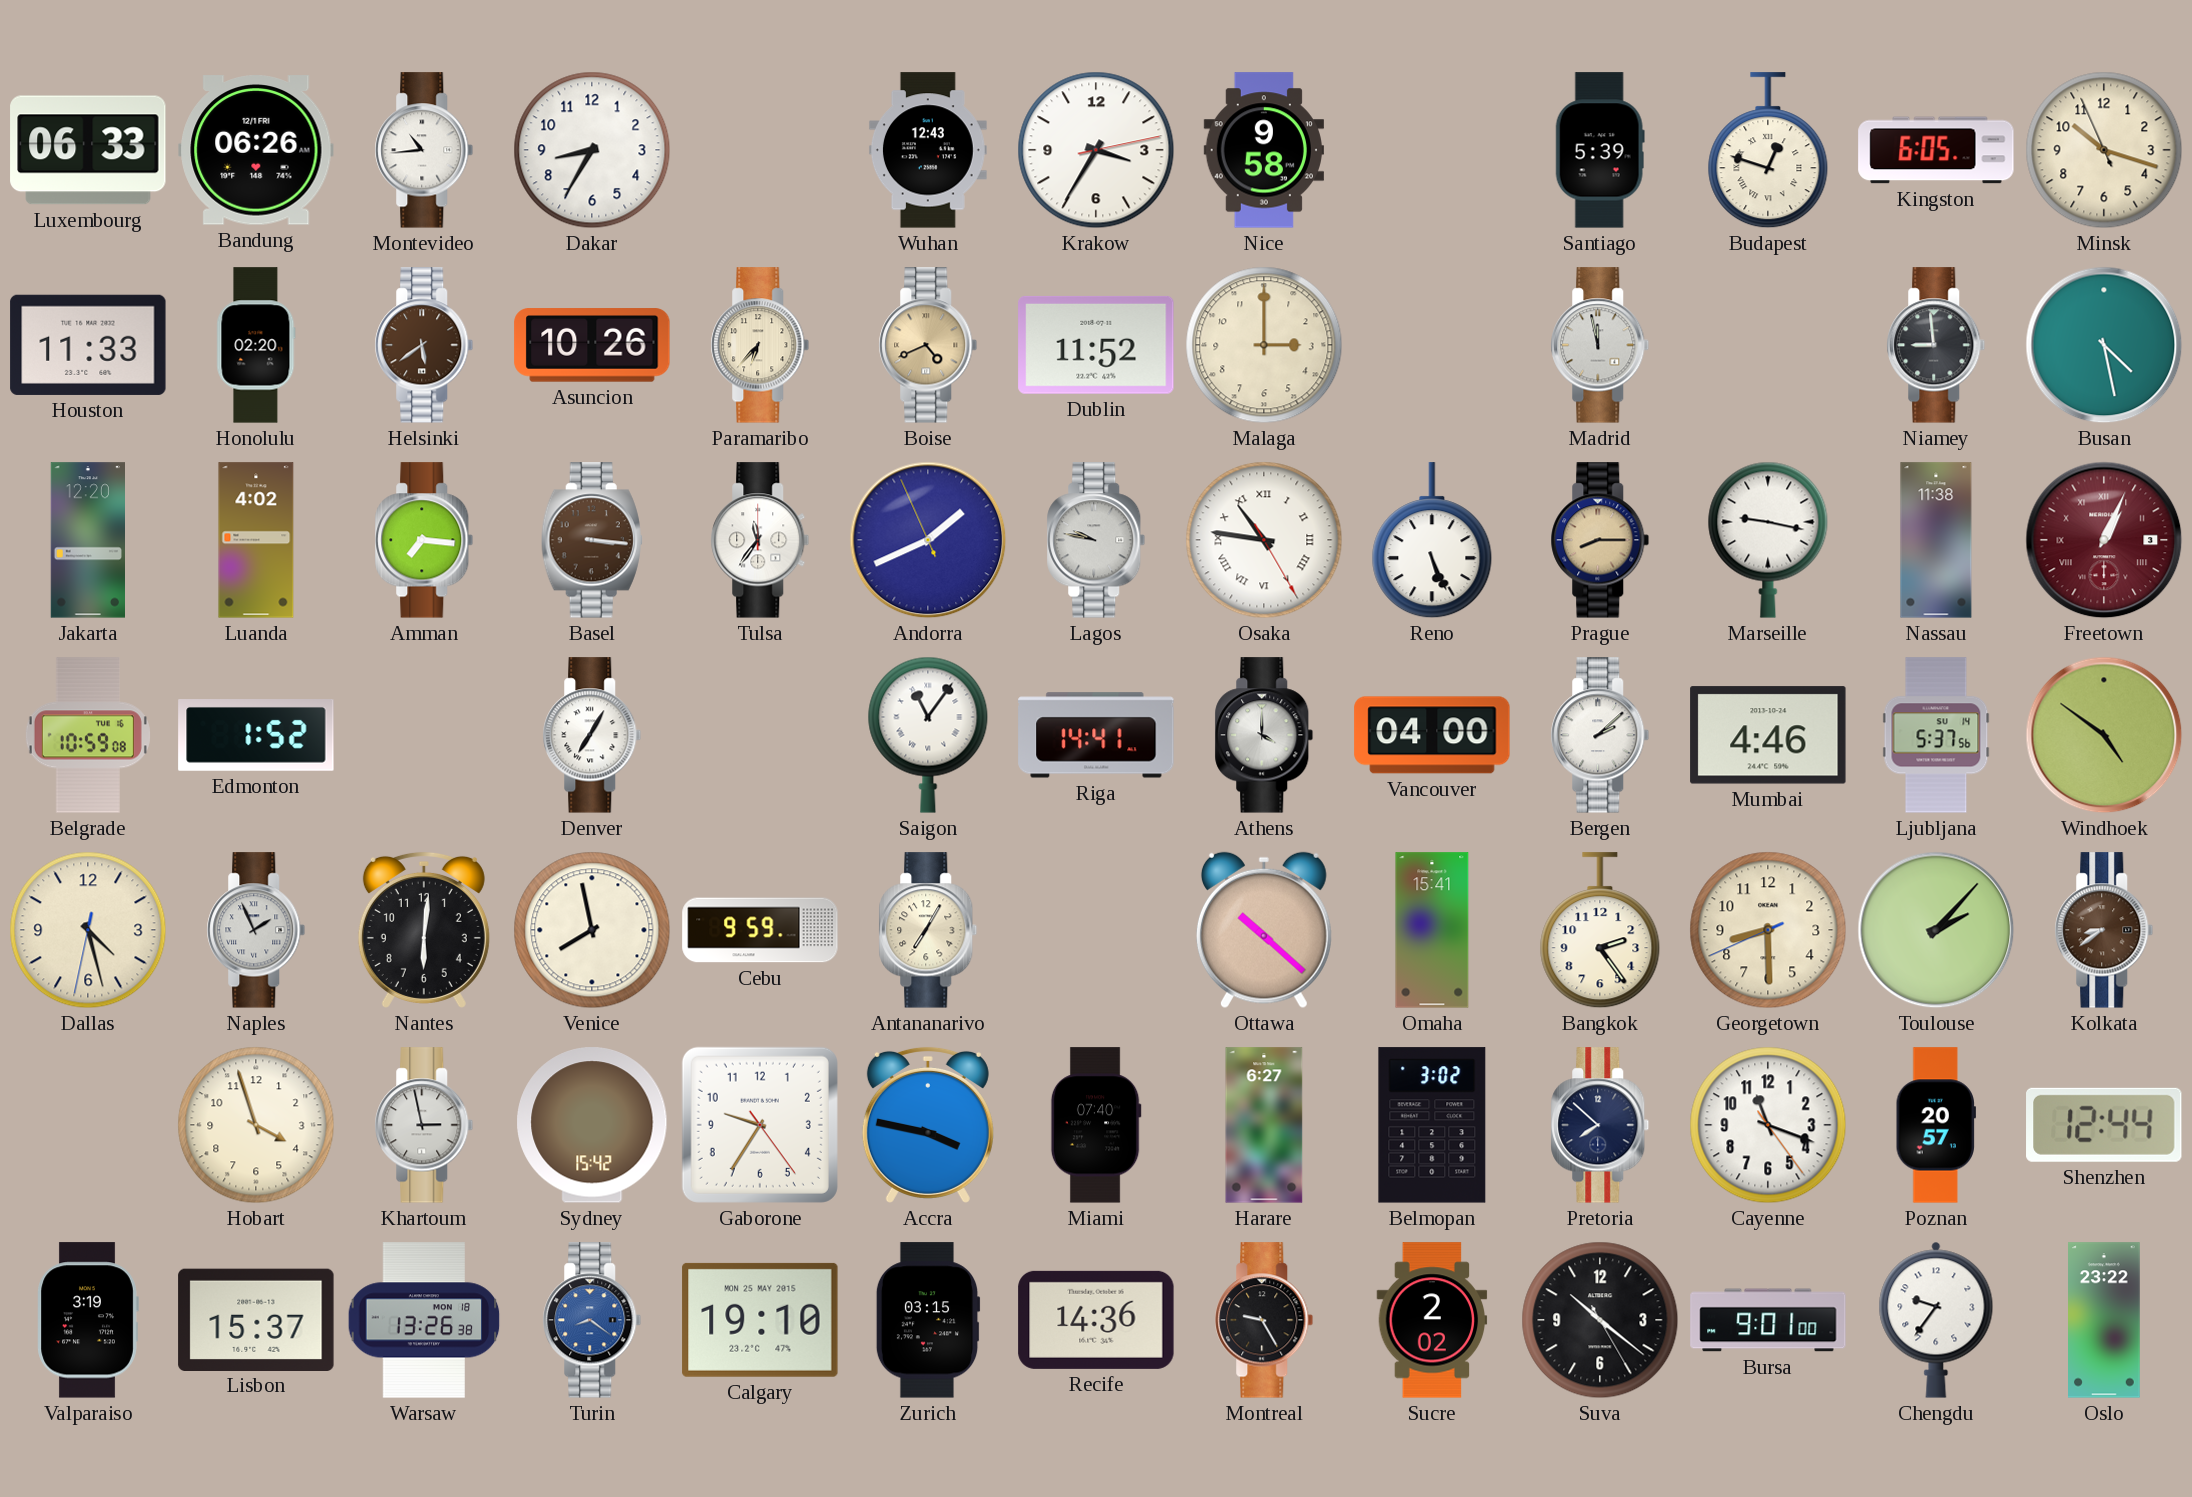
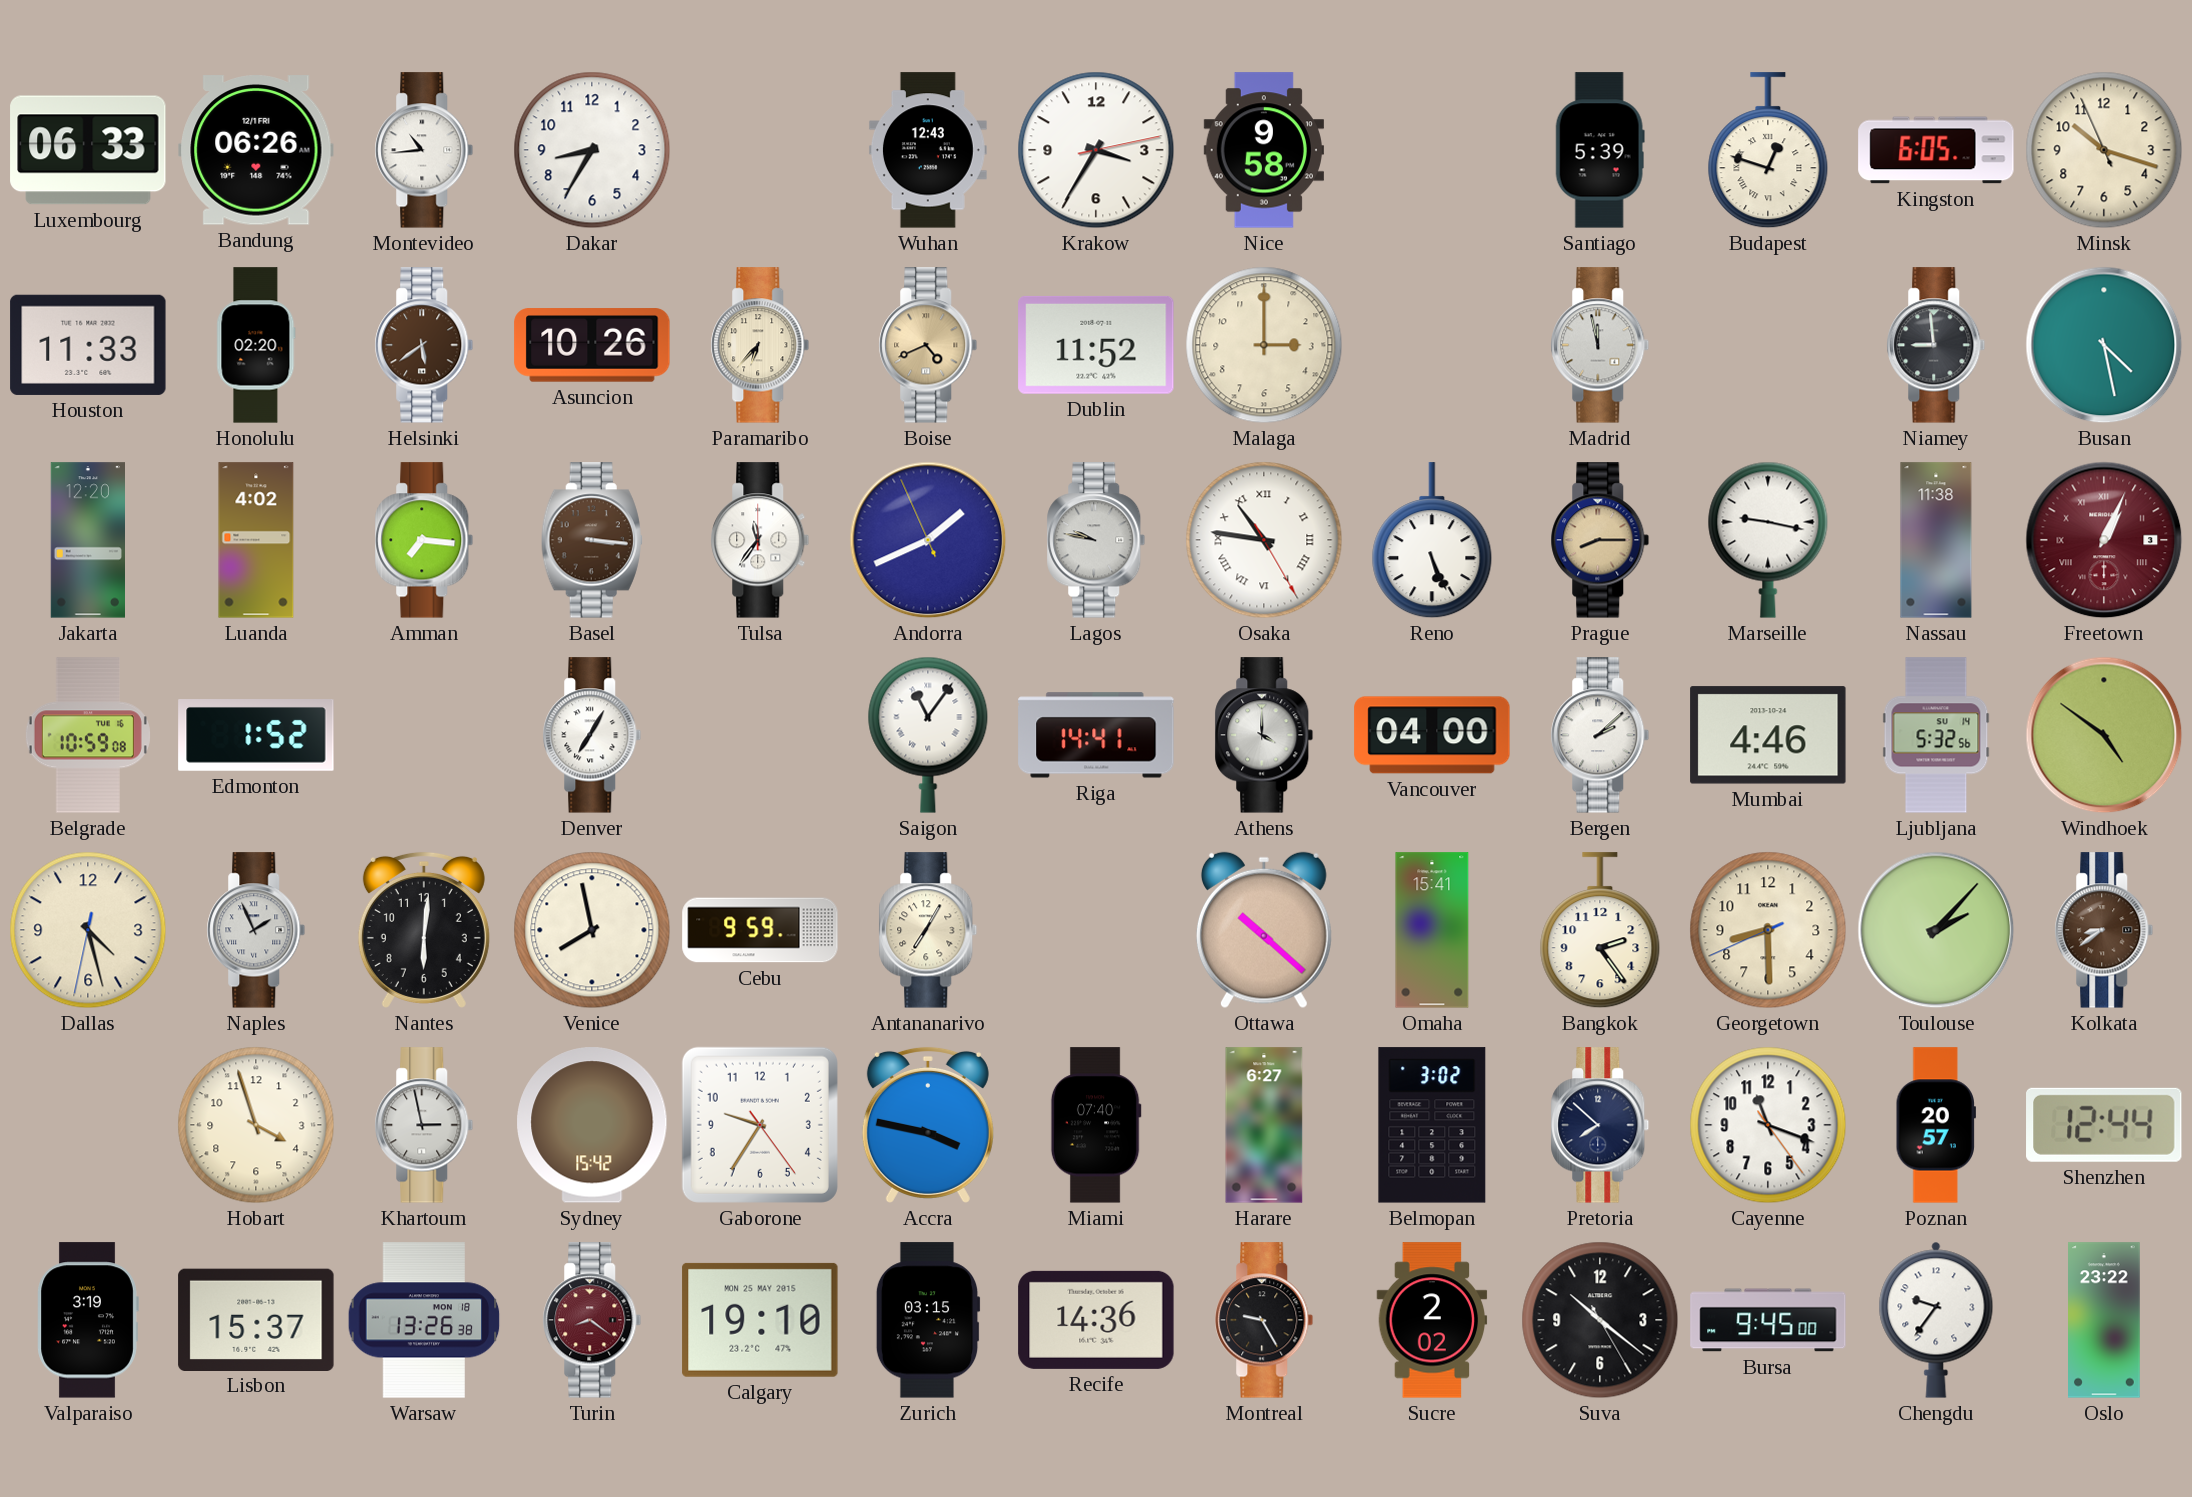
Ljubljana: 5:37 -> 5:32 (1936, 735)
Turin dial: blue -> burgundy (592, 1320)
Bursa: 9:01 -> 9:45 (1768, 1320)
